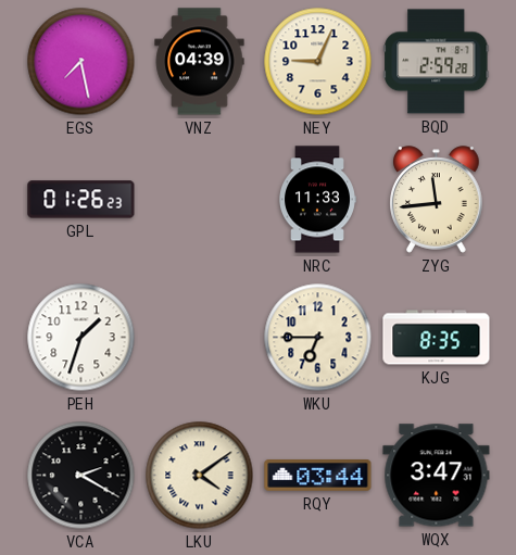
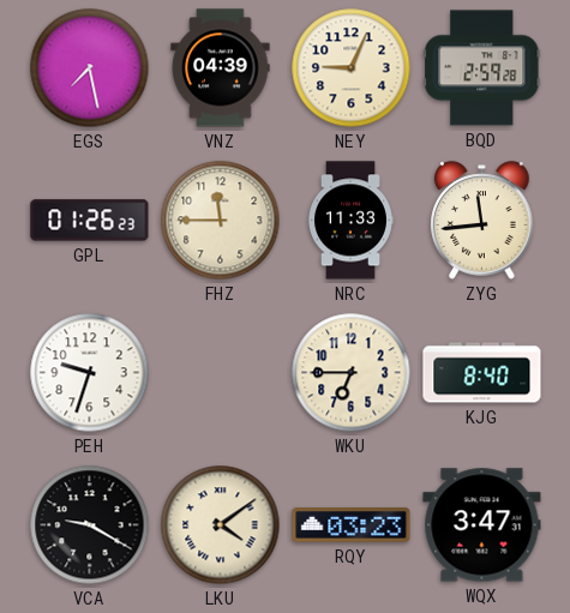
FHZ: none -> 11:45 (221, 221)
PEH: 1:33 -> 9:33 (90, 373)
KJG: 8:35 -> 8:40 (482, 373)
VCA: 2:20 -> 9:20 (90, 525)
RQY: 03:44 -> 03:23 (352, 525)
